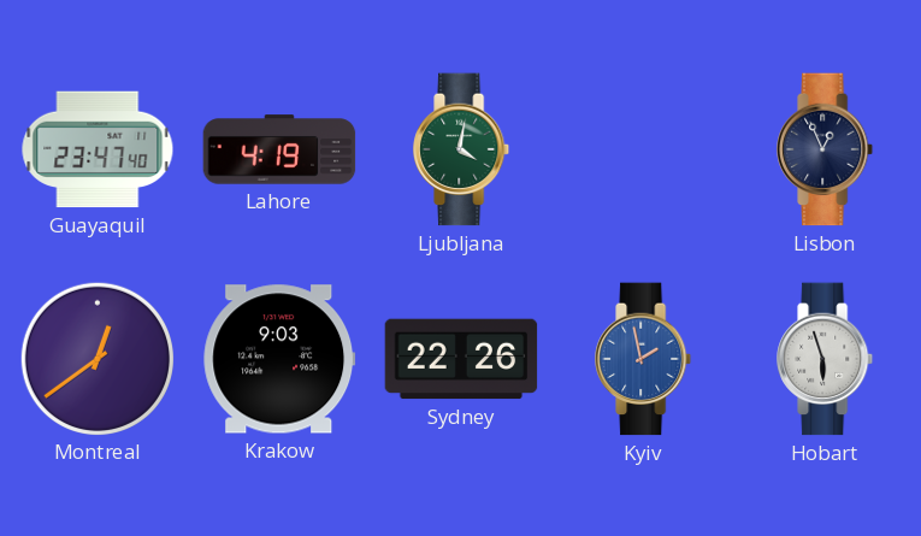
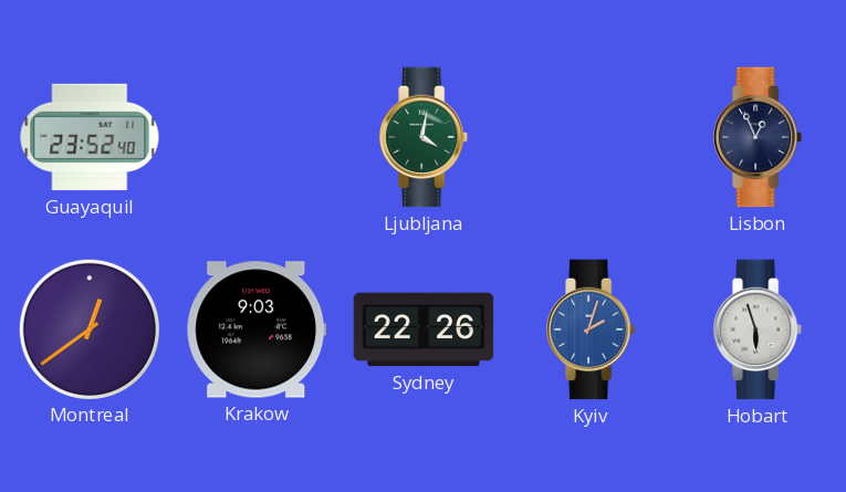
Guayaquil: 23:47 -> 23:52 (90, 137)
Lahore: 4:19 -> none (279, 149)
Kyiv: 1:58 -> 2:03 (592, 329)
